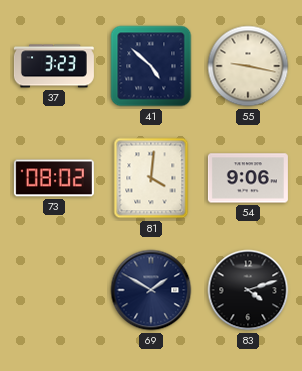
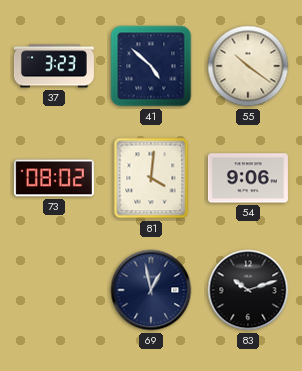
55: 9:17 -> 10:21 (248, 66)
69: 1:50 -> 12:58 (151, 290)
83: 4:12 -> 10:12 (248, 290)
